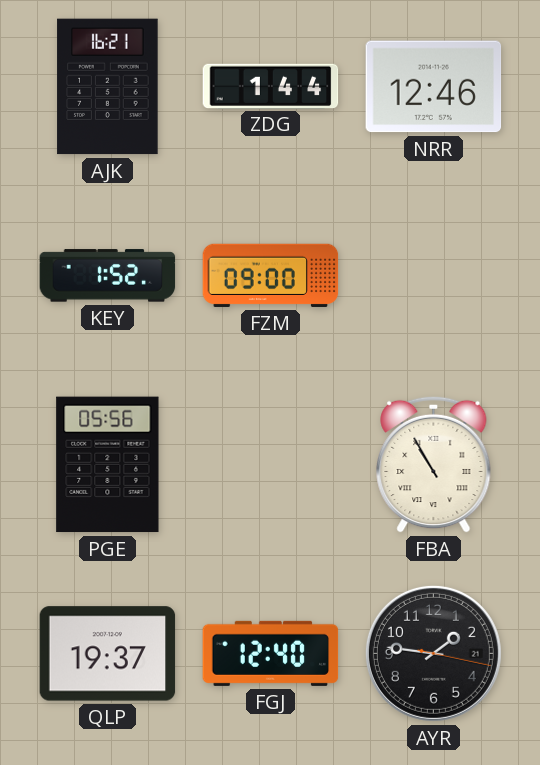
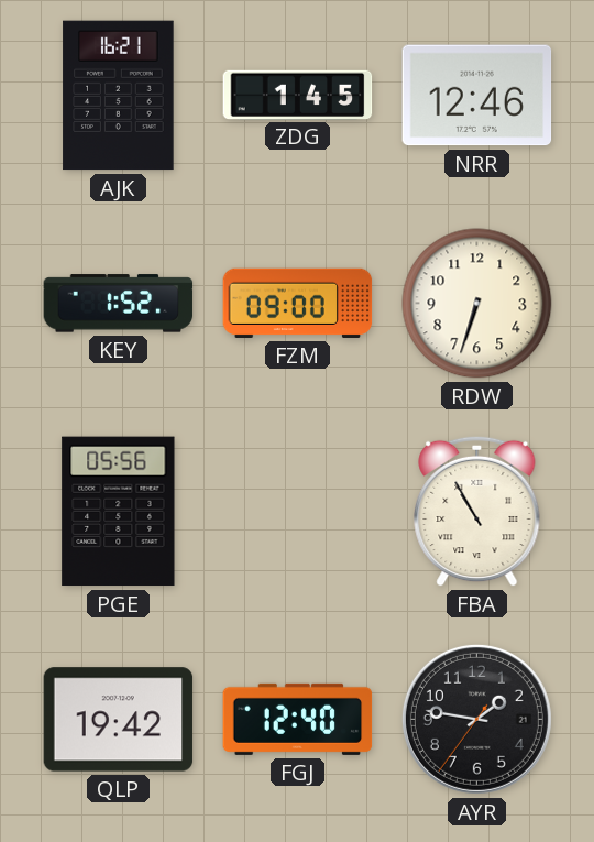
ZDG: 1:44 -> 1:45 (298, 95)
RDW: none -> 6:33 (477, 304)
QLP: 19:37 -> 19:42 (119, 720)
AYR: 1:46:17 -> 1:46:36 (476, 719)
